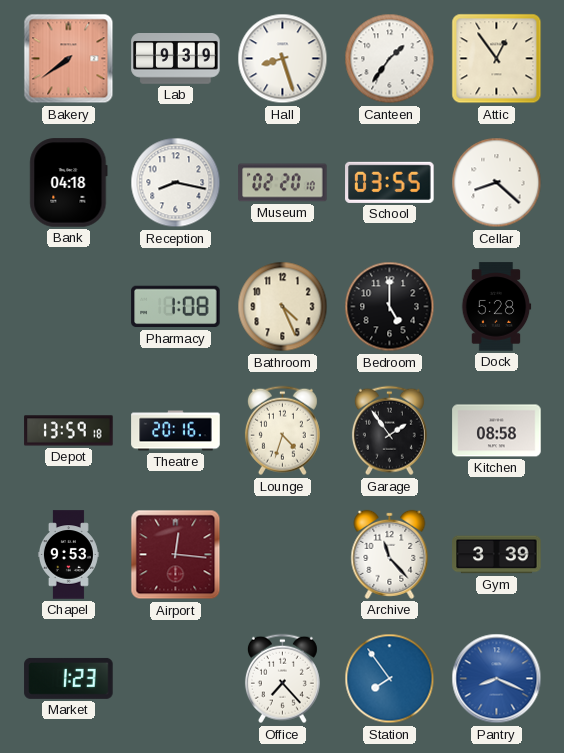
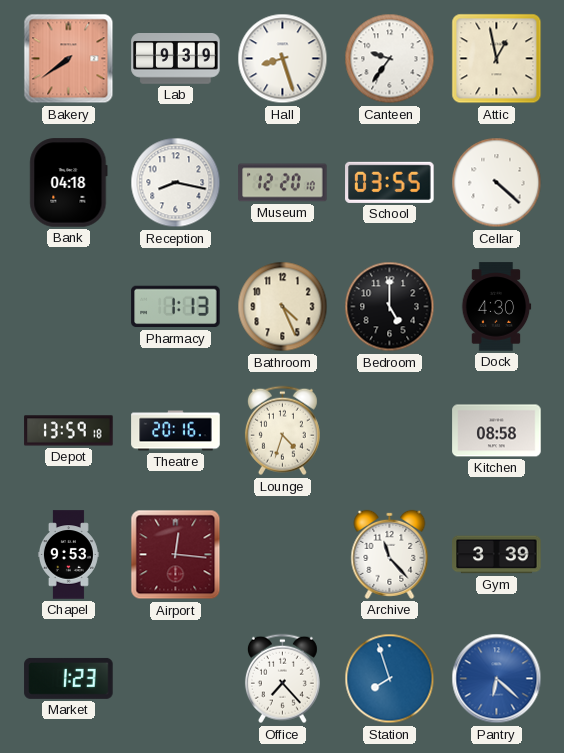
Canteen: 1:36 -> 9:36 (390, 59)
Attic: 12:54 -> 12:58 (497, 59)
Museum: 02:20 -> 12:20 (283, 183)
Cellar: 8:22 -> 4:22 (497, 183)
Pharmacy: 1:08 -> 1:13 (176, 307)
Dock: 5:28 -> 4:30 (496, 307)
Garage: 1:54 -> none (389, 431)
Station: 7:54 -> 7:57 (390, 679)
Pantry: 8:19 -> 6:22 (497, 679)
